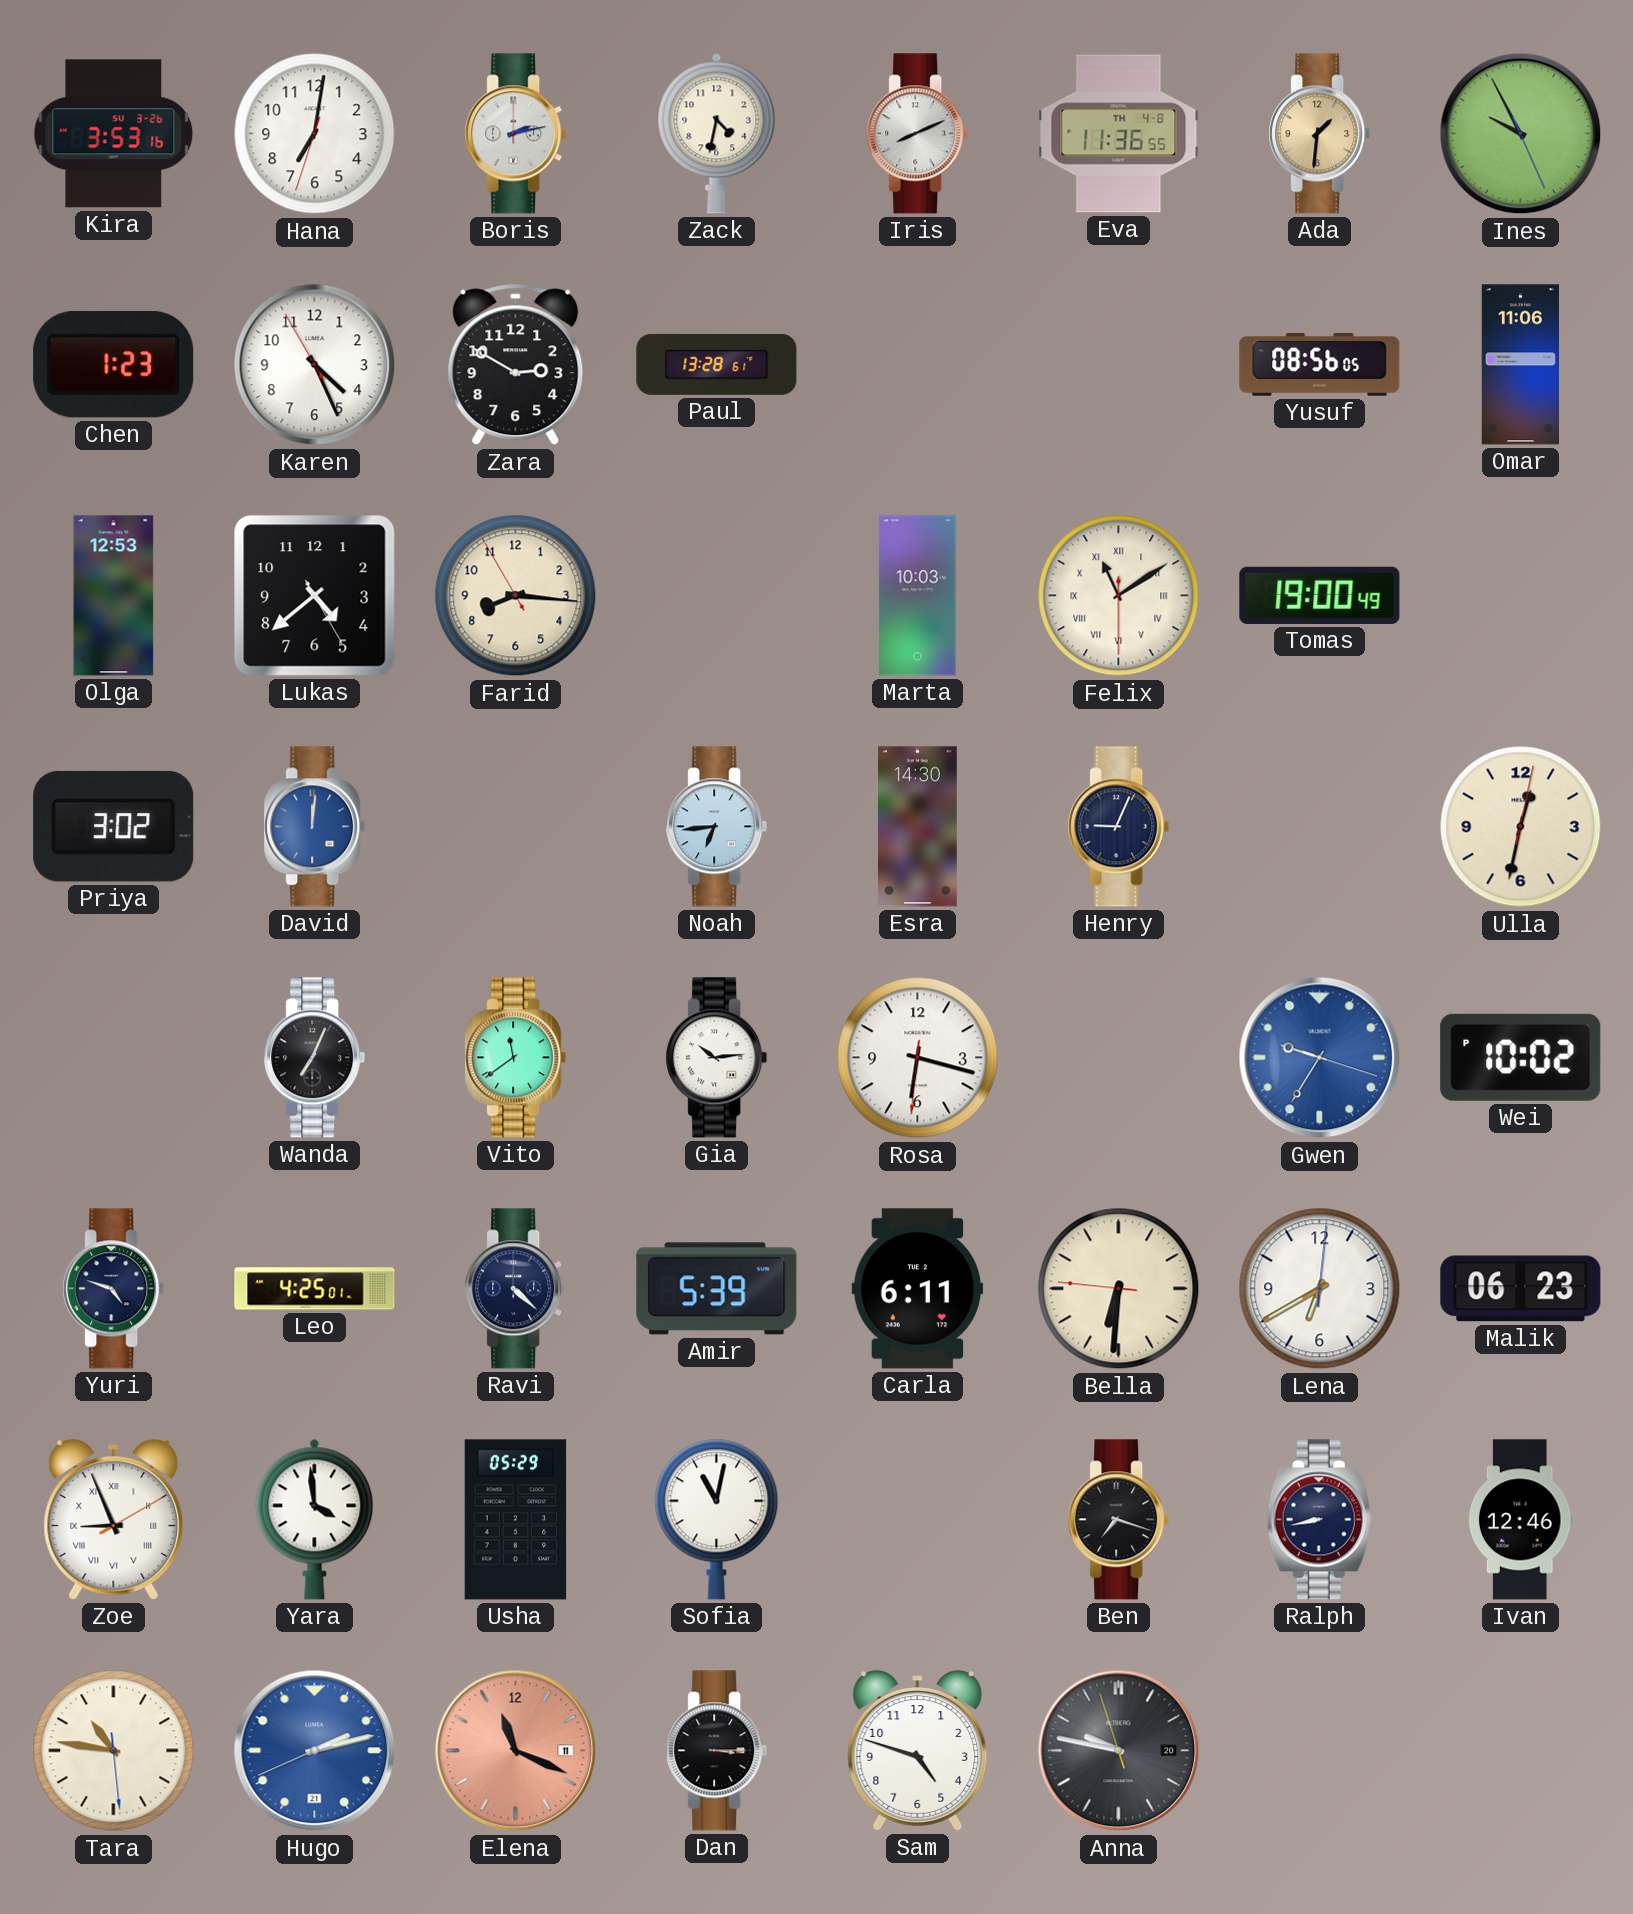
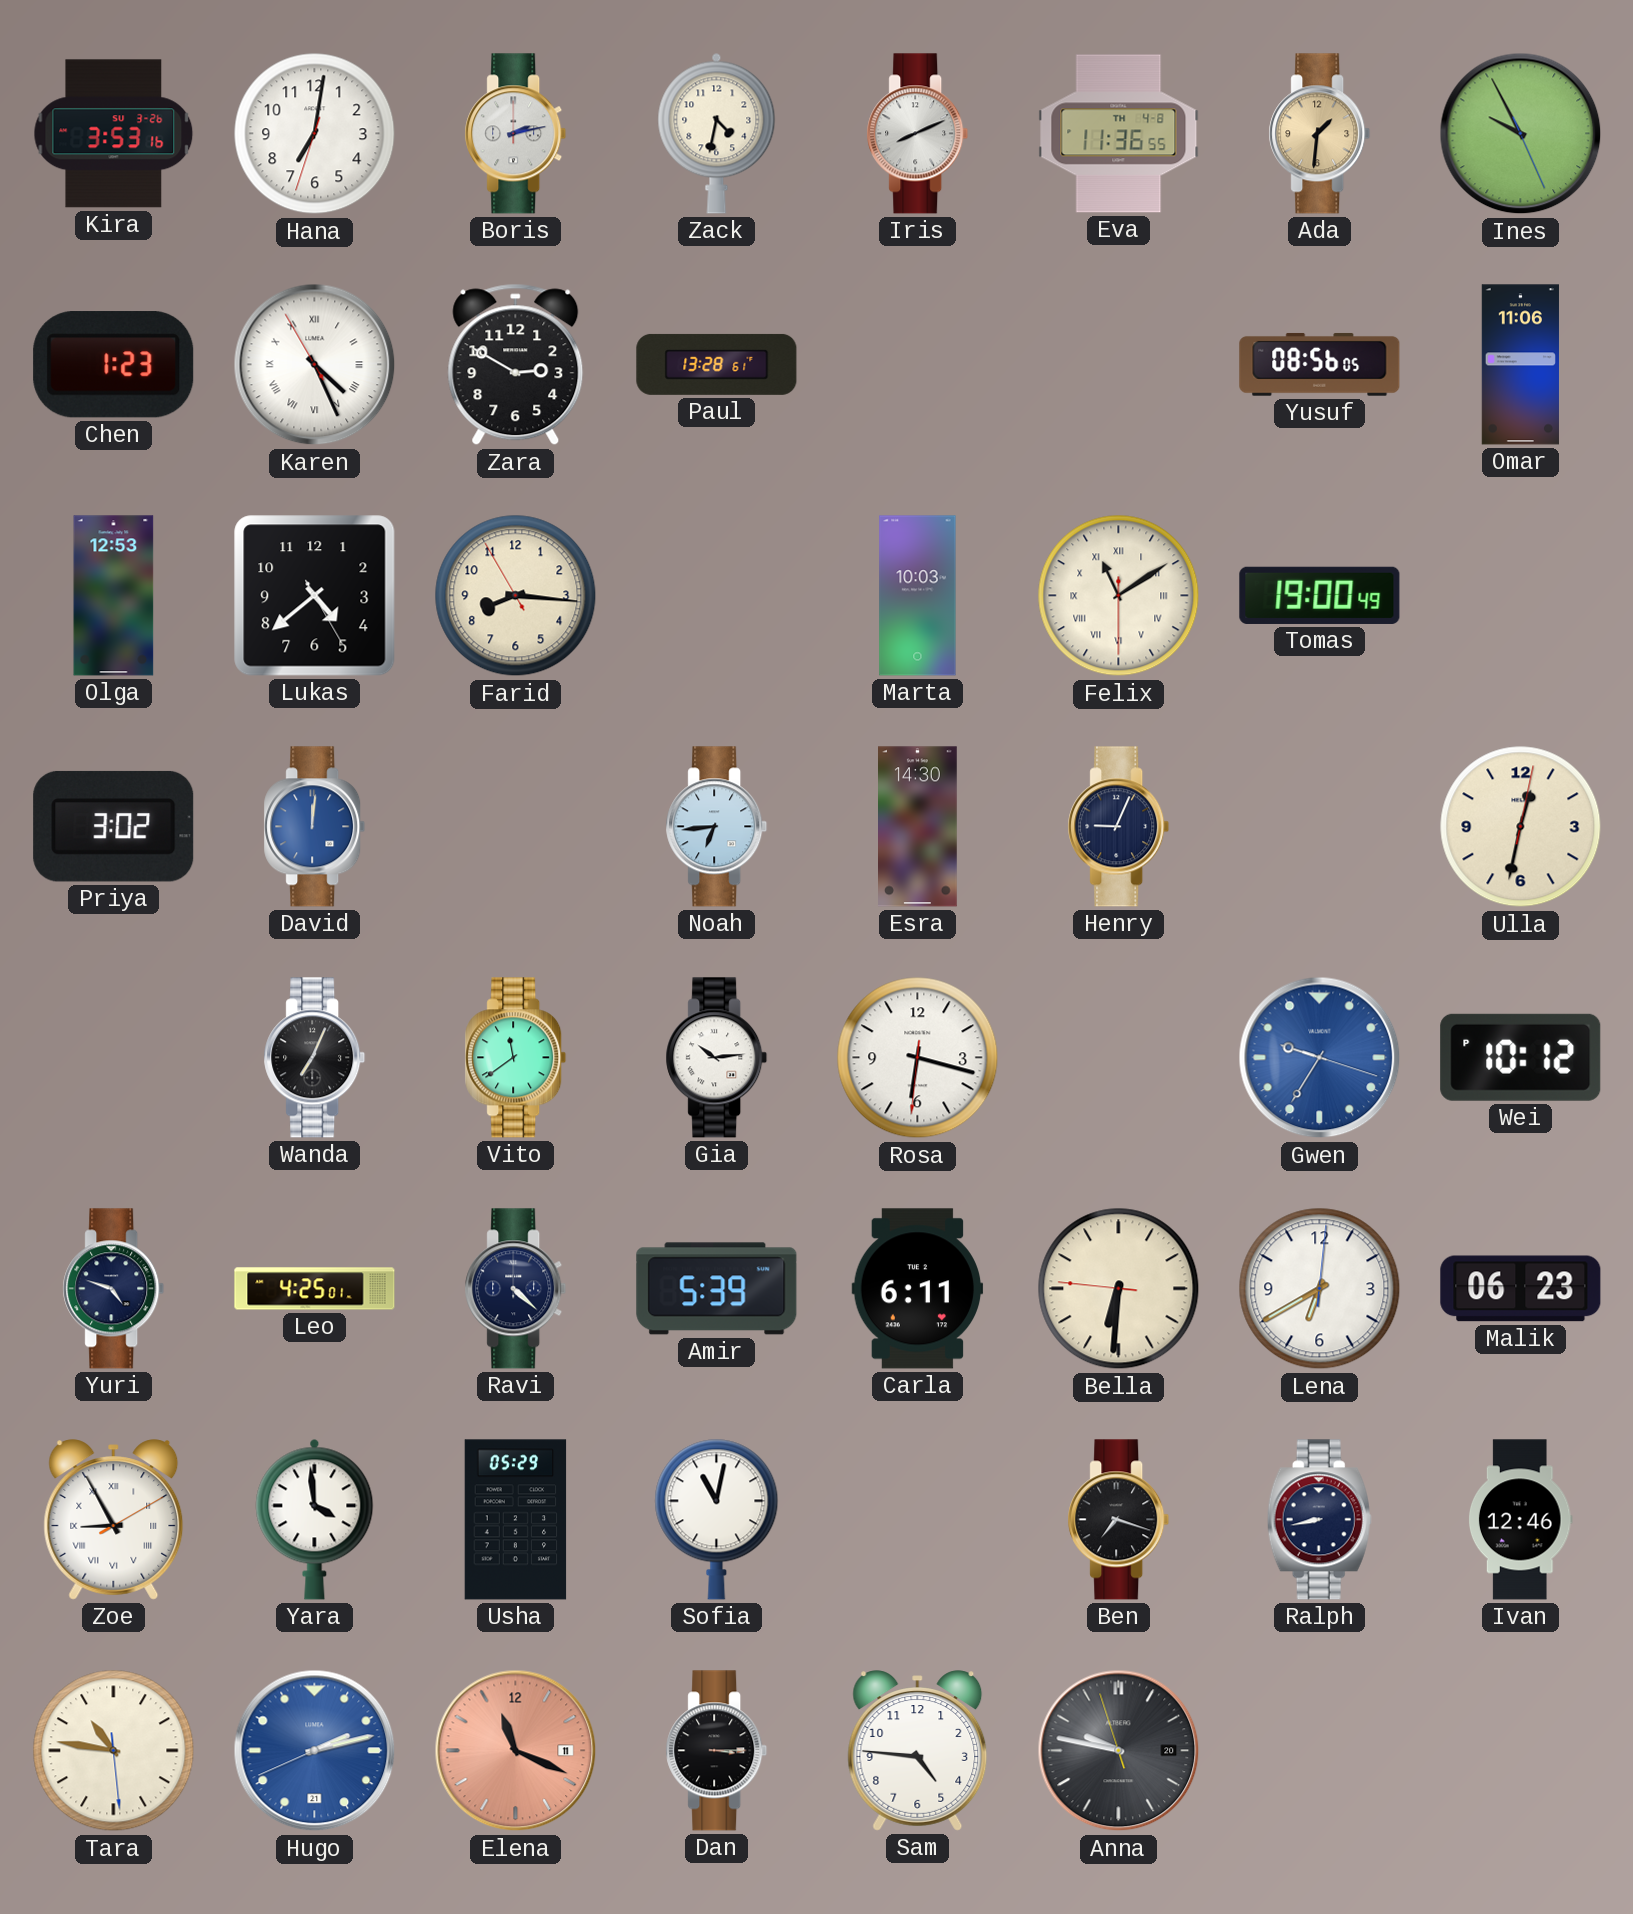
Karen numerals: Arabic -> Roman (315, 365)
Wei: 10:02 -> 10:12 (1521, 1057)
Zoe: 8:56 -> 8:55 (114, 1520)
Sam: 4:48 -> 4:46 (918, 1751)
